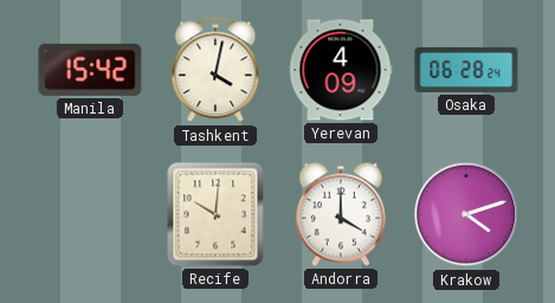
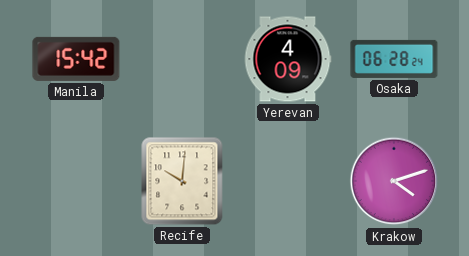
Tashkent: 4:02 -> none (215, 71)
Andorra: 4:00 -> none (341, 214)
